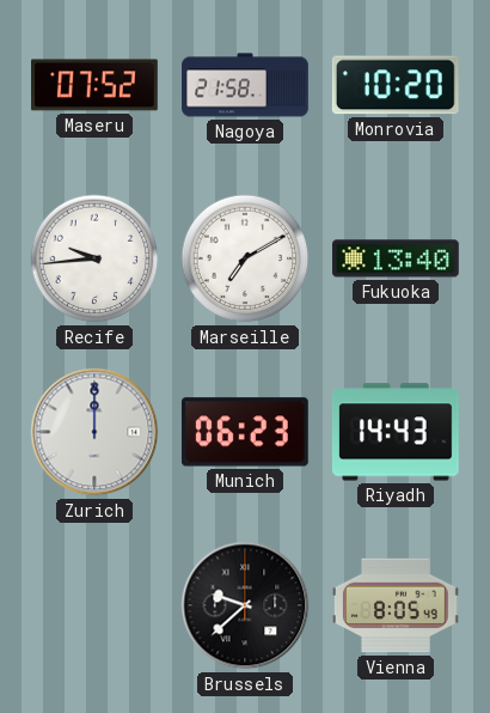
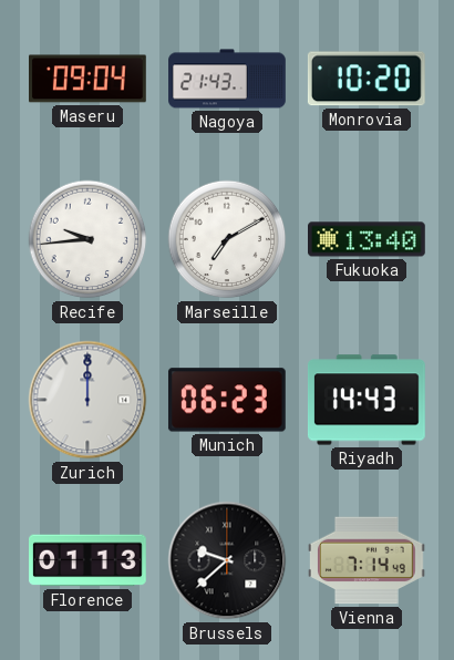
Maseru: 07:52 -> 09:04 (89, 79)
Nagoya: 21:58 -> 21:43 (227, 79)
Florence: none -> 01:13 (89, 560)
Vienna: 8:05 -> 7:14 (368, 560)
